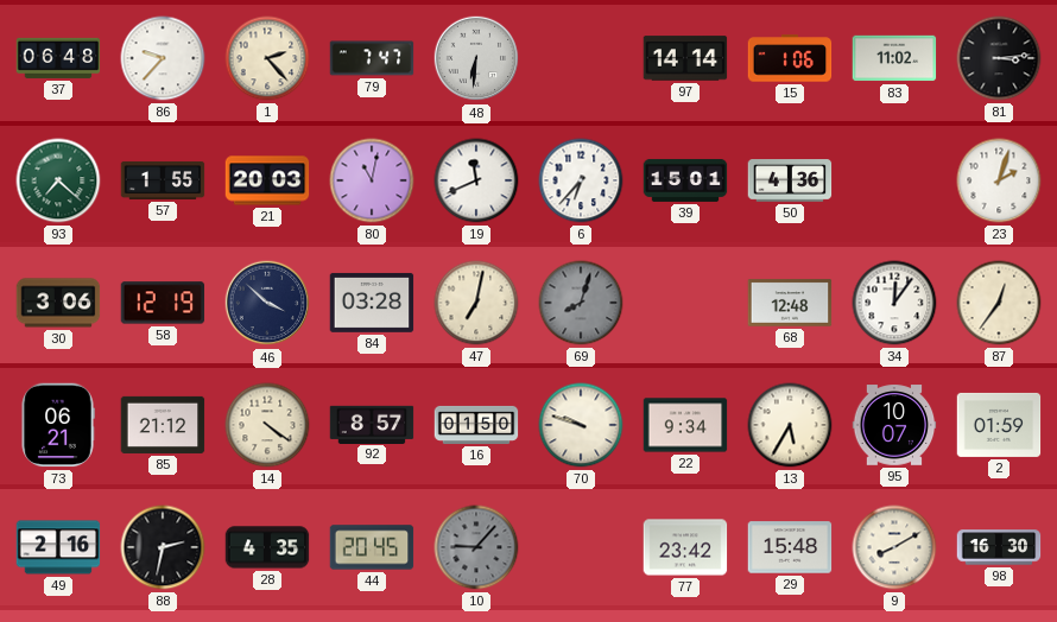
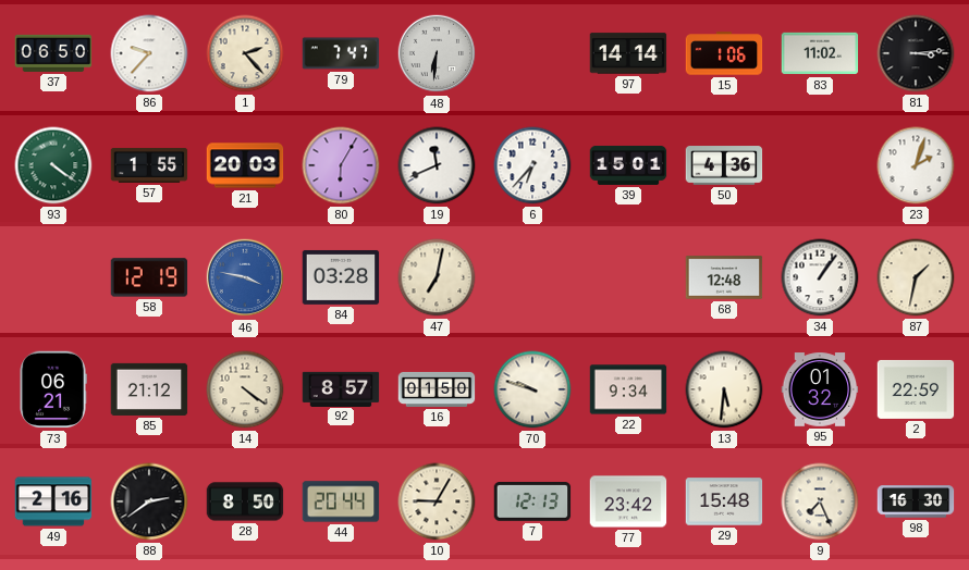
37: 06:48 -> 06:50 (53, 53)
93: 7:22 -> 4:21 (53, 165)
80: 11:02 -> 6:05 (341, 165)
30: 3:06 -> none (58, 303)
46: 3:52 -> 3:47 (245, 277)
46 dial: navy -> blue (245, 277)
69: 8:03 -> none (581, 303)
34: 12:06 -> 1:06 (820, 277)
87: 12:36 -> 1:32 (916, 277)
13: 5:35 -> 5:31 (724, 389)
95: 10:07 -> 01:32 (820, 389)
2: 01:59 -> 22:59 (916, 389)
88: 2:32 -> 2:39 (149, 501)
28: 4:35 -> 8:50 (245, 501)
44: 20:45 -> 20:44 (341, 501)
10: 9:07 -> 9:05 (437, 501)
10 dial: grey -> cream (437, 501)
7: none -> 12:13 (532, 503)
9: 8:10 -> 7:26 (820, 501)
